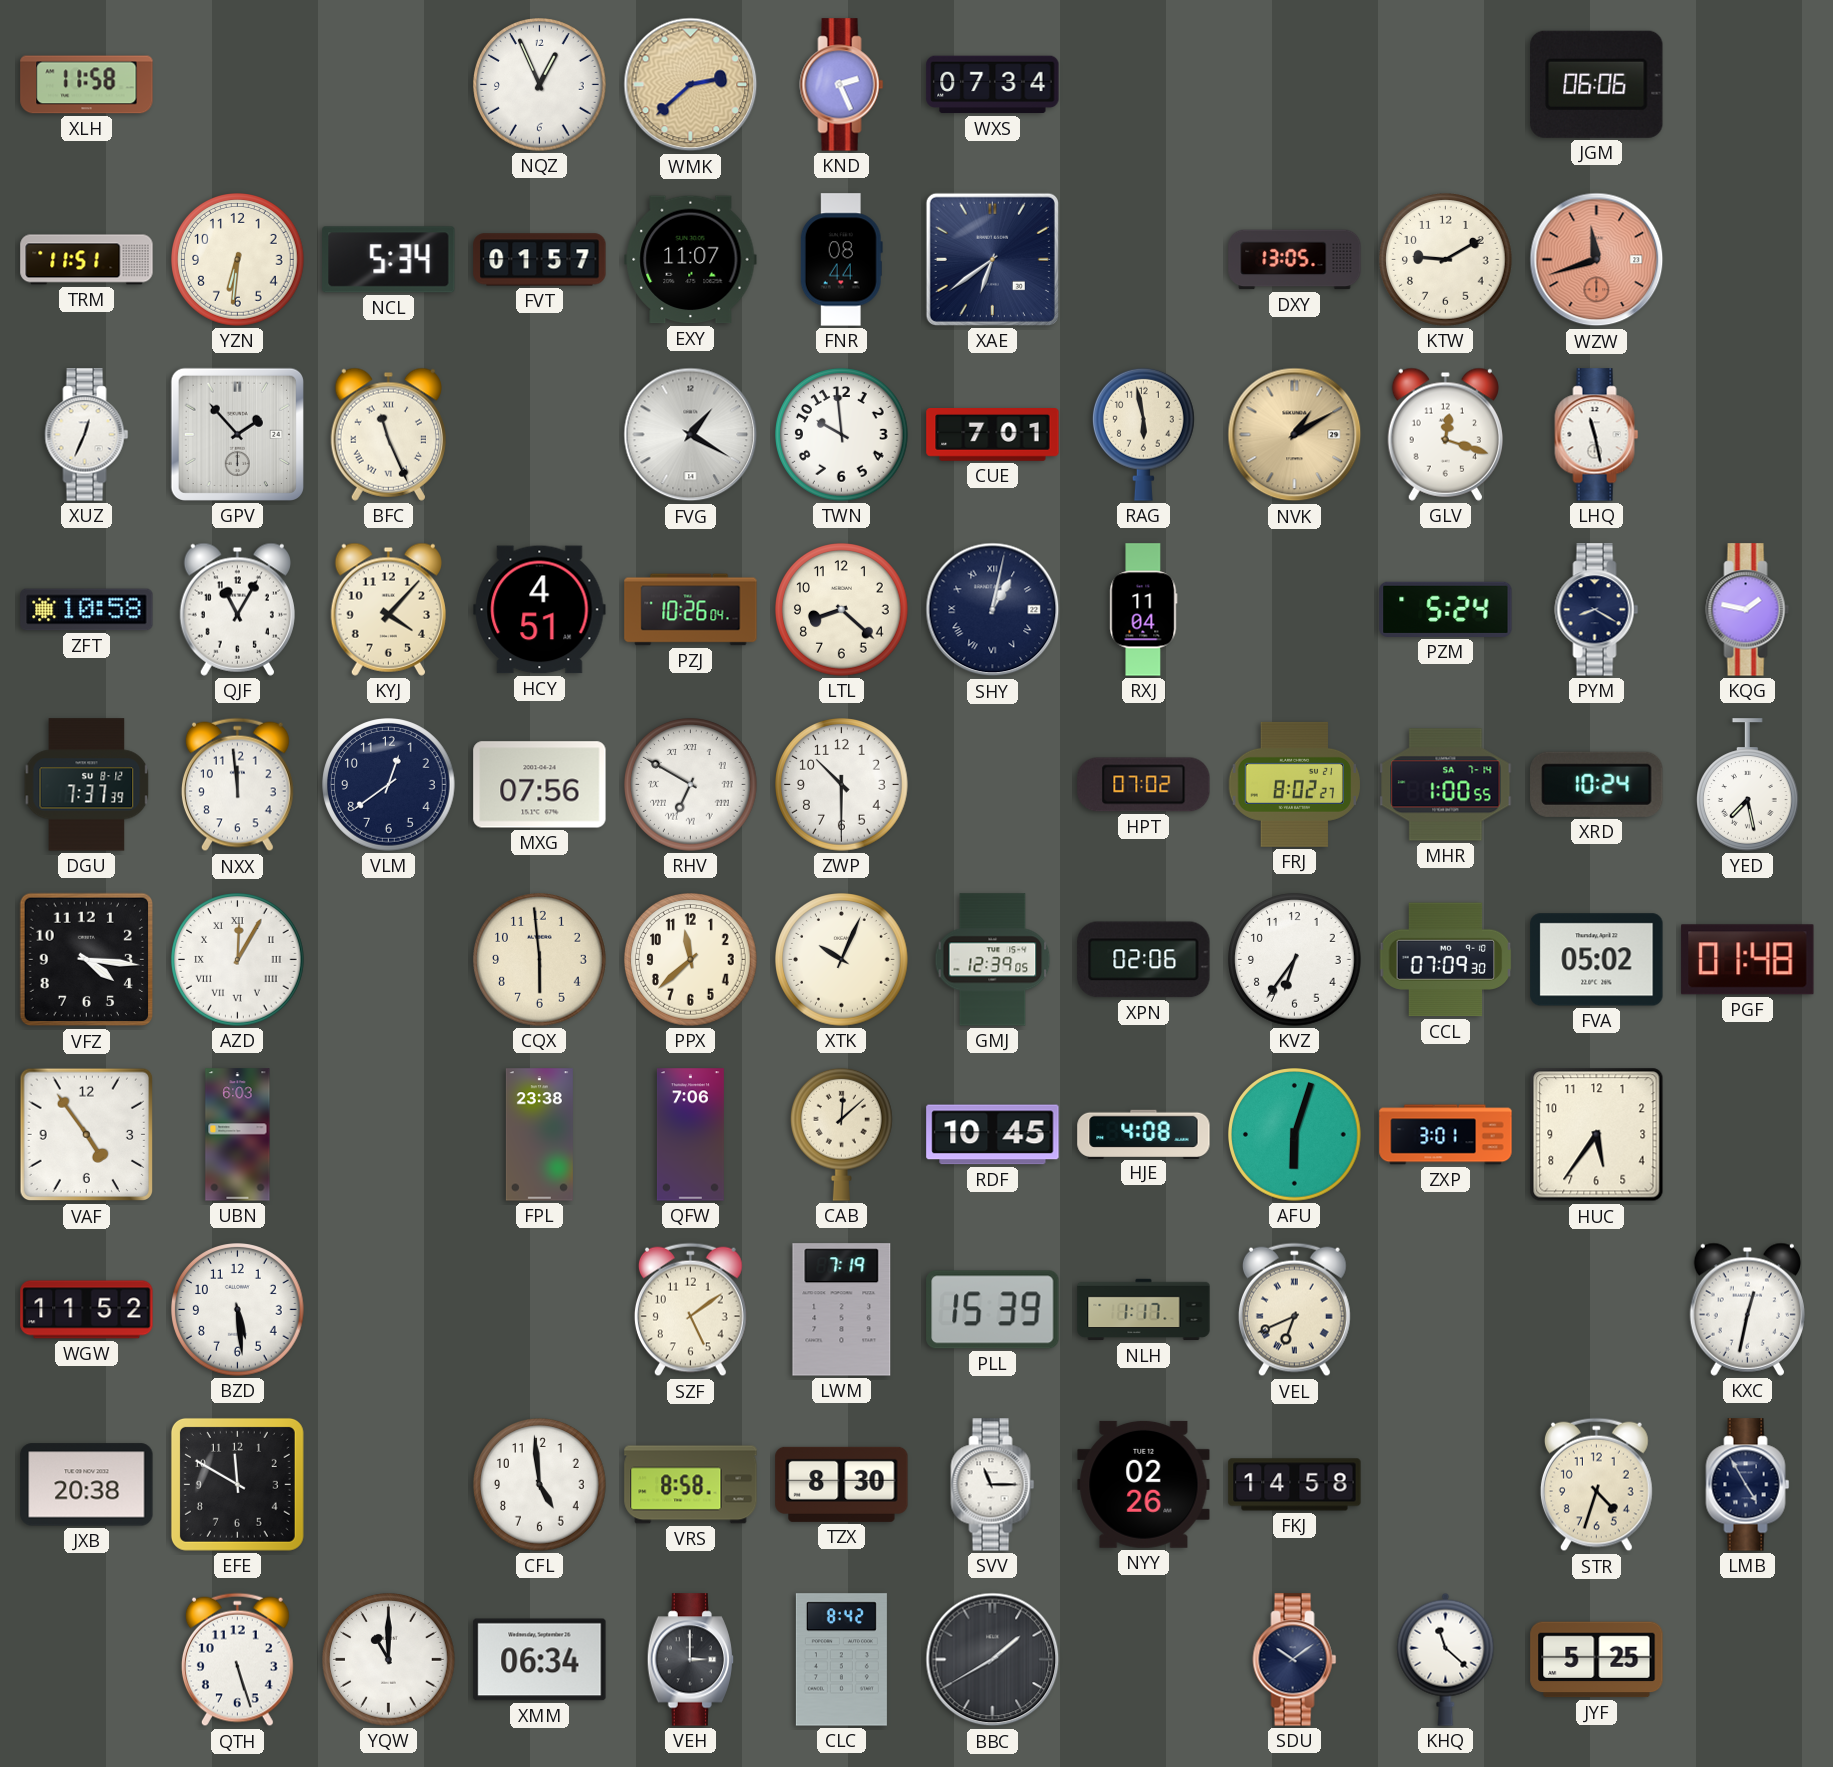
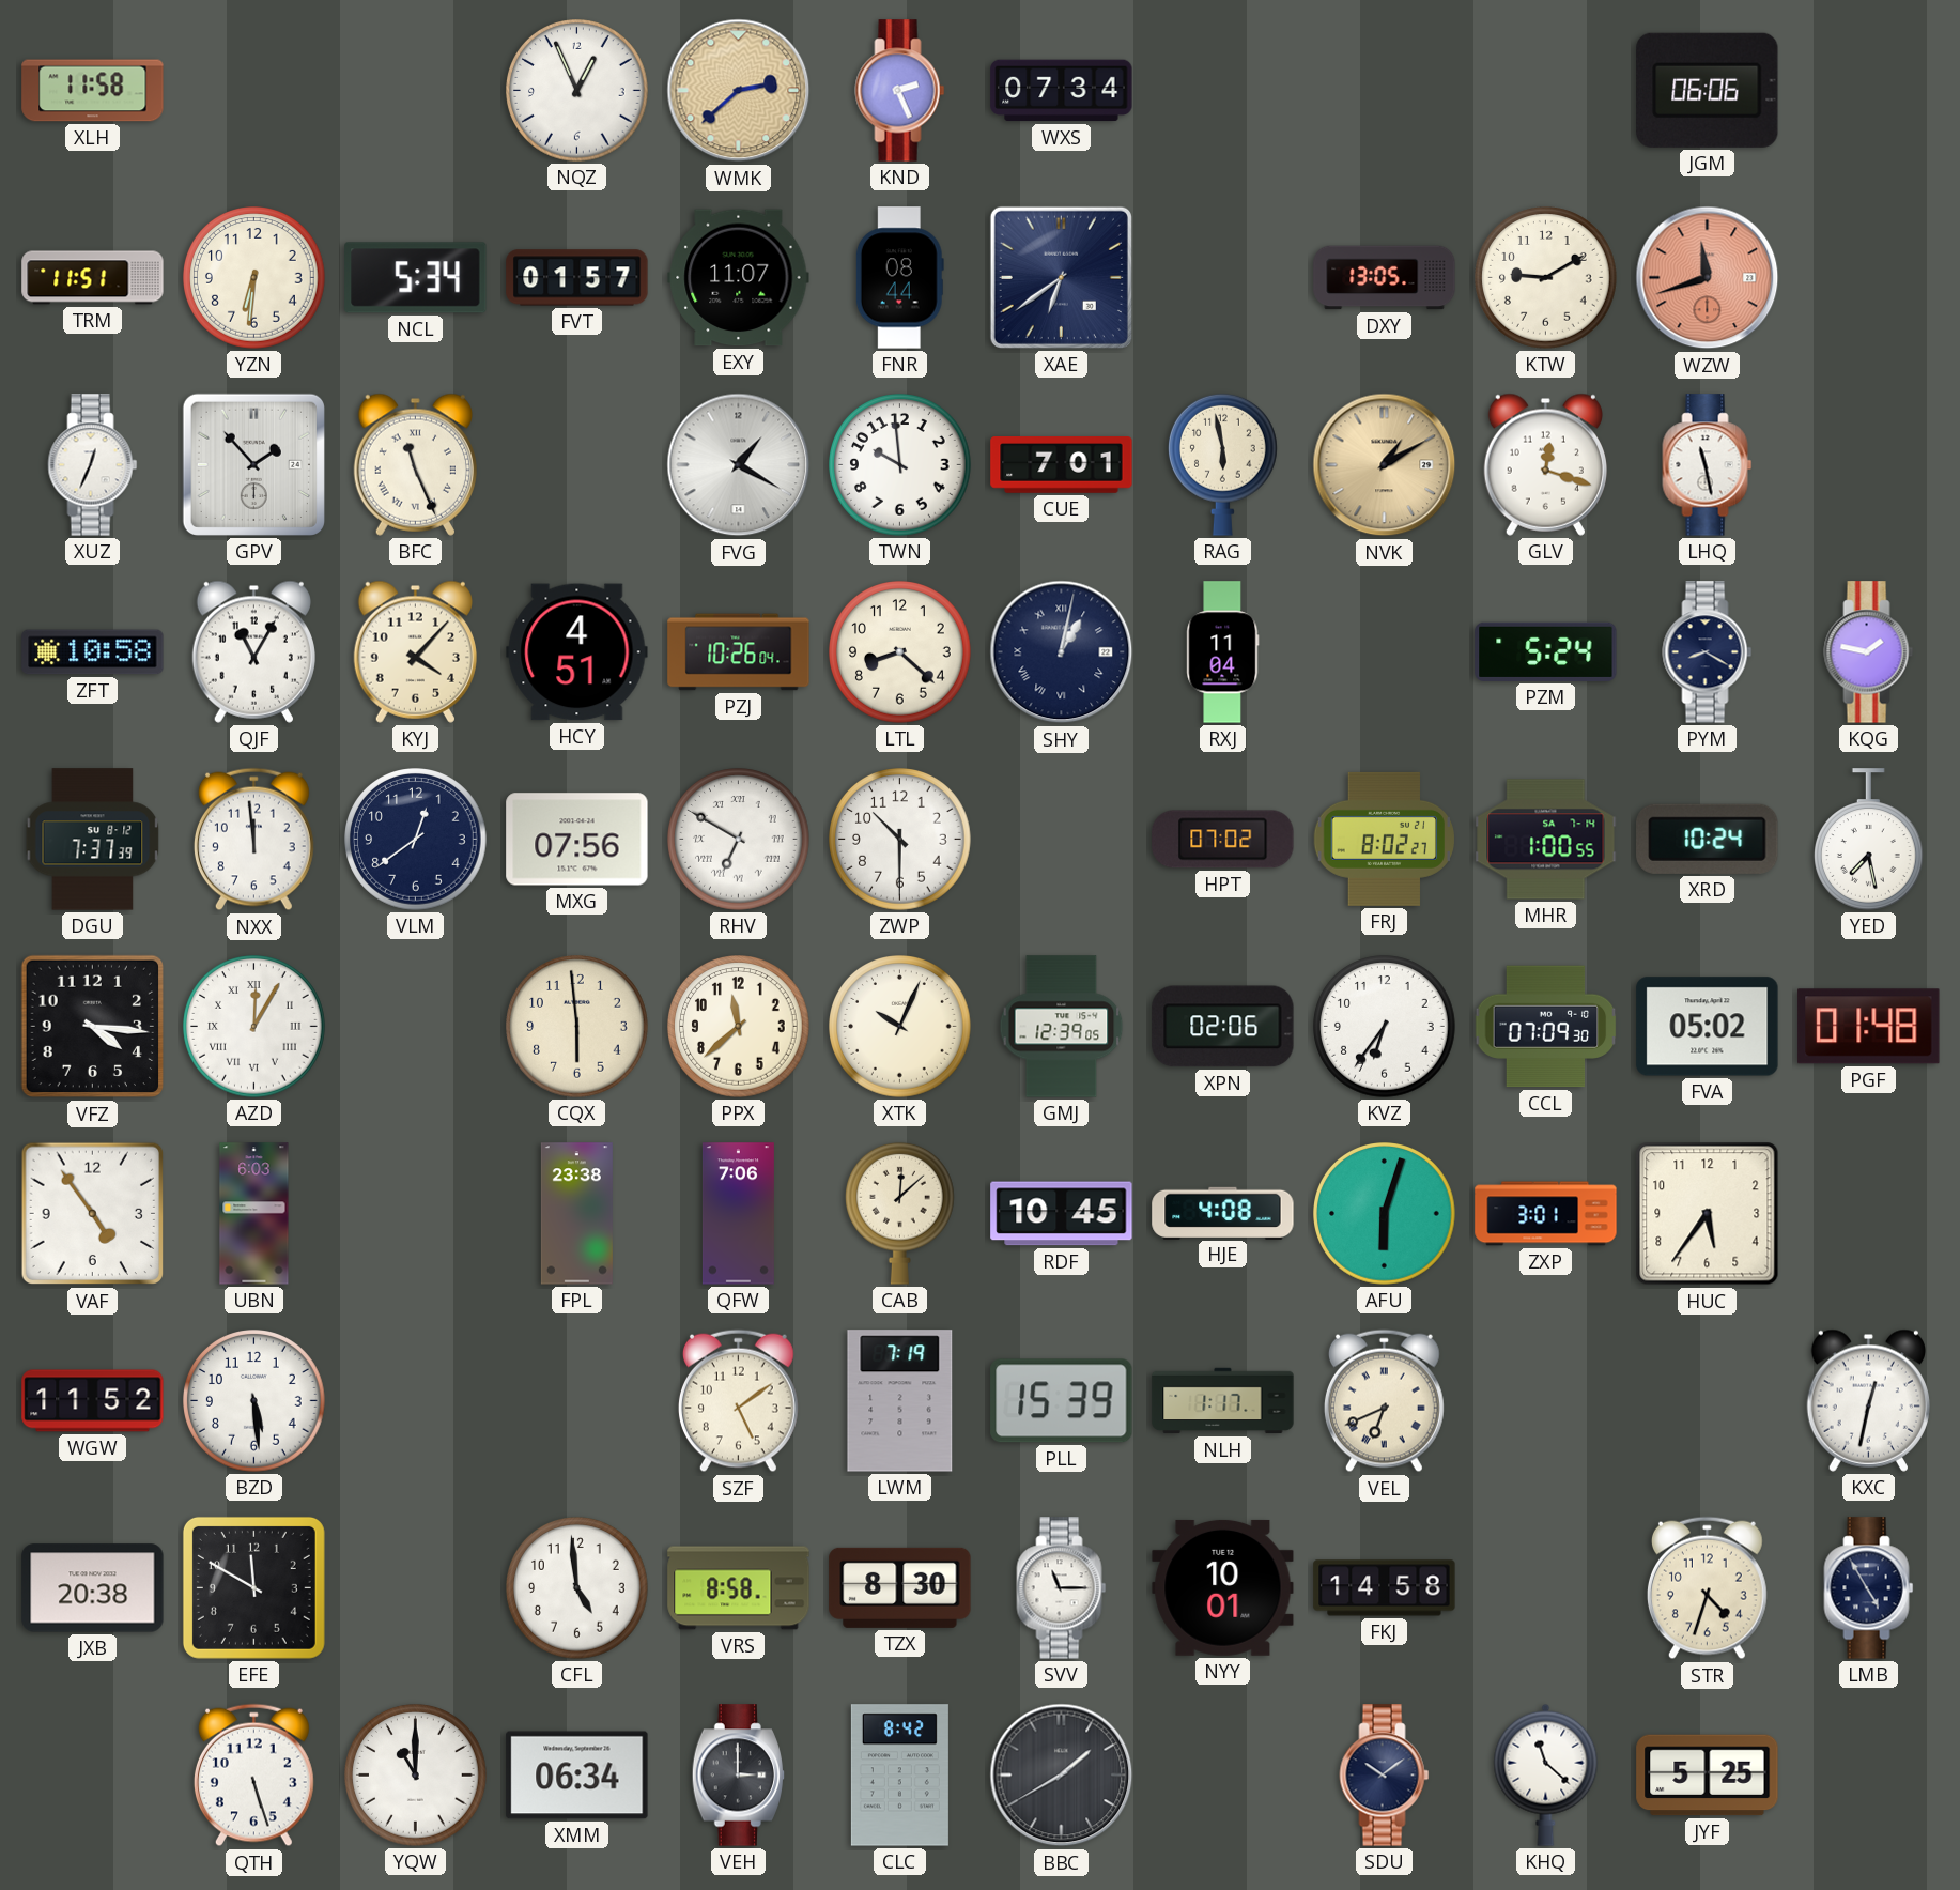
NYY: 02:26 -> 10:01 (1223, 1587)
